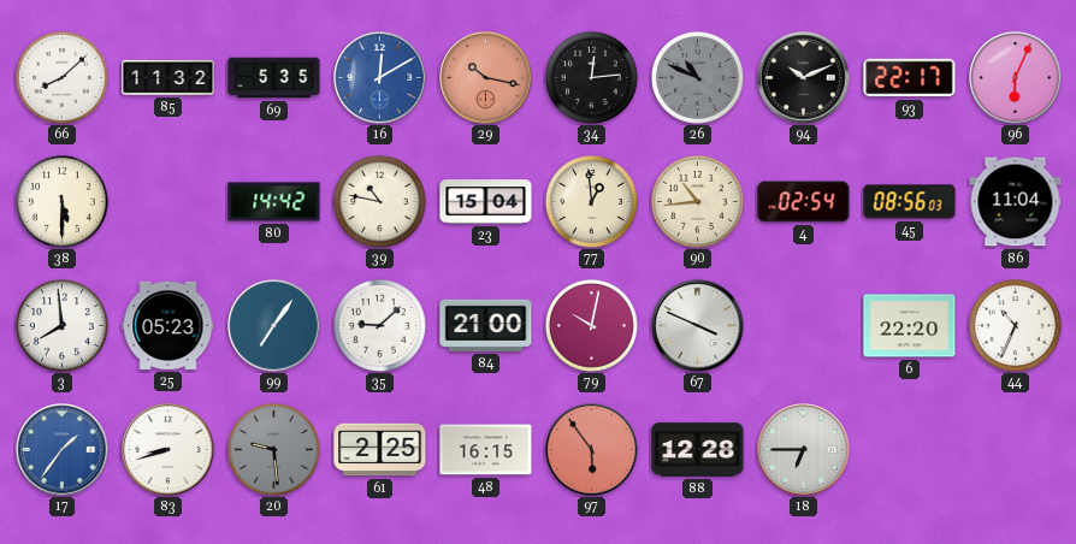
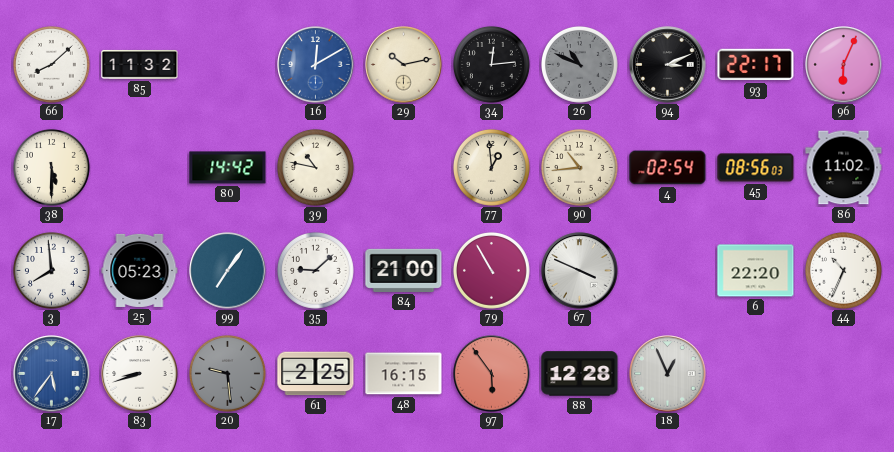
69: 5:35 -> none (274, 78)
29: 10:17 -> 10:13 (404, 65)
29 dial: salmon -> cream (404, 65)
94: 10:11 -> 3:11 (668, 65)
23: 15:04 -> none (486, 202)
86: 11:04 -> 11:02 (844, 168)
79: 10:02 -> 10:55 (491, 270)
17: 1:36 -> 5:36 (52, 374)
18: 6:45 -> 12:56 (668, 374)
